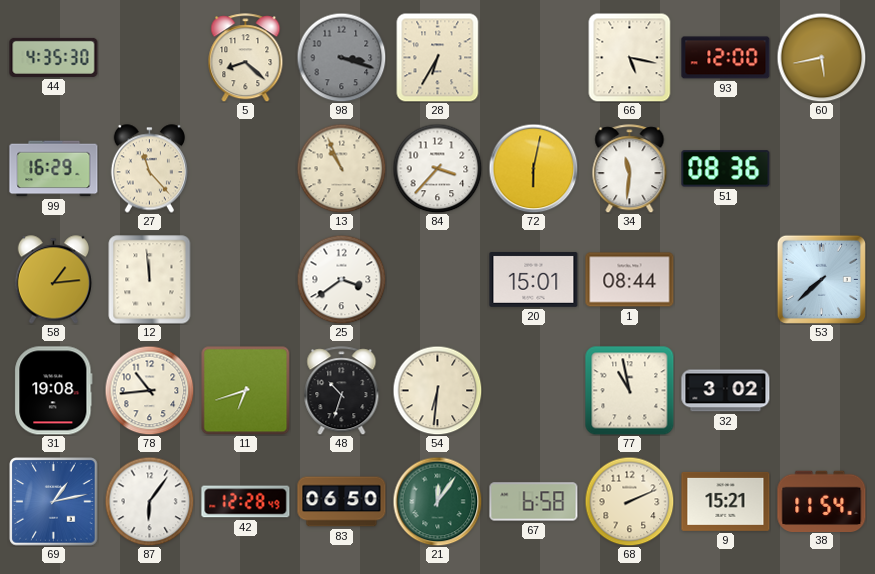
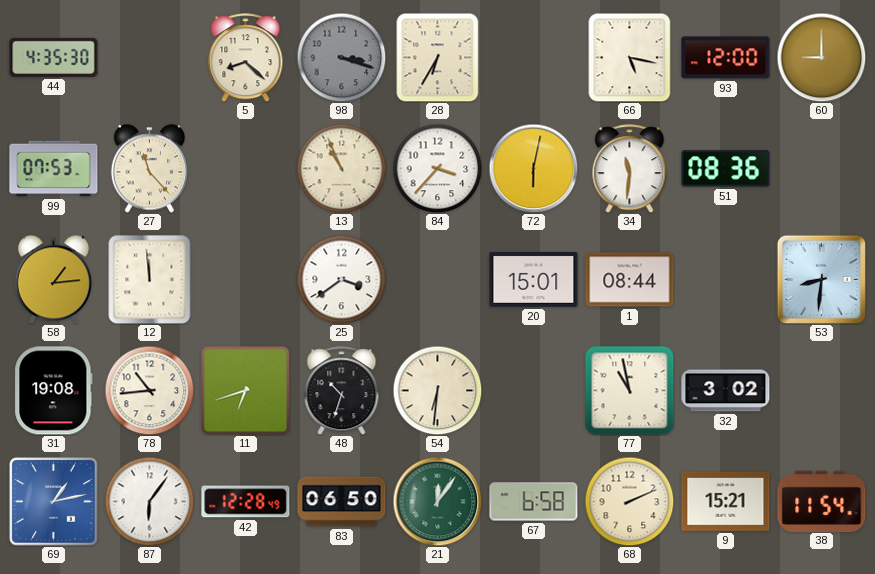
60: 5:43 -> 9:00 (821, 57)
99: 16:29 -> 07:53 (54, 169)
53: 7:38 -> 8:31 (821, 279)
